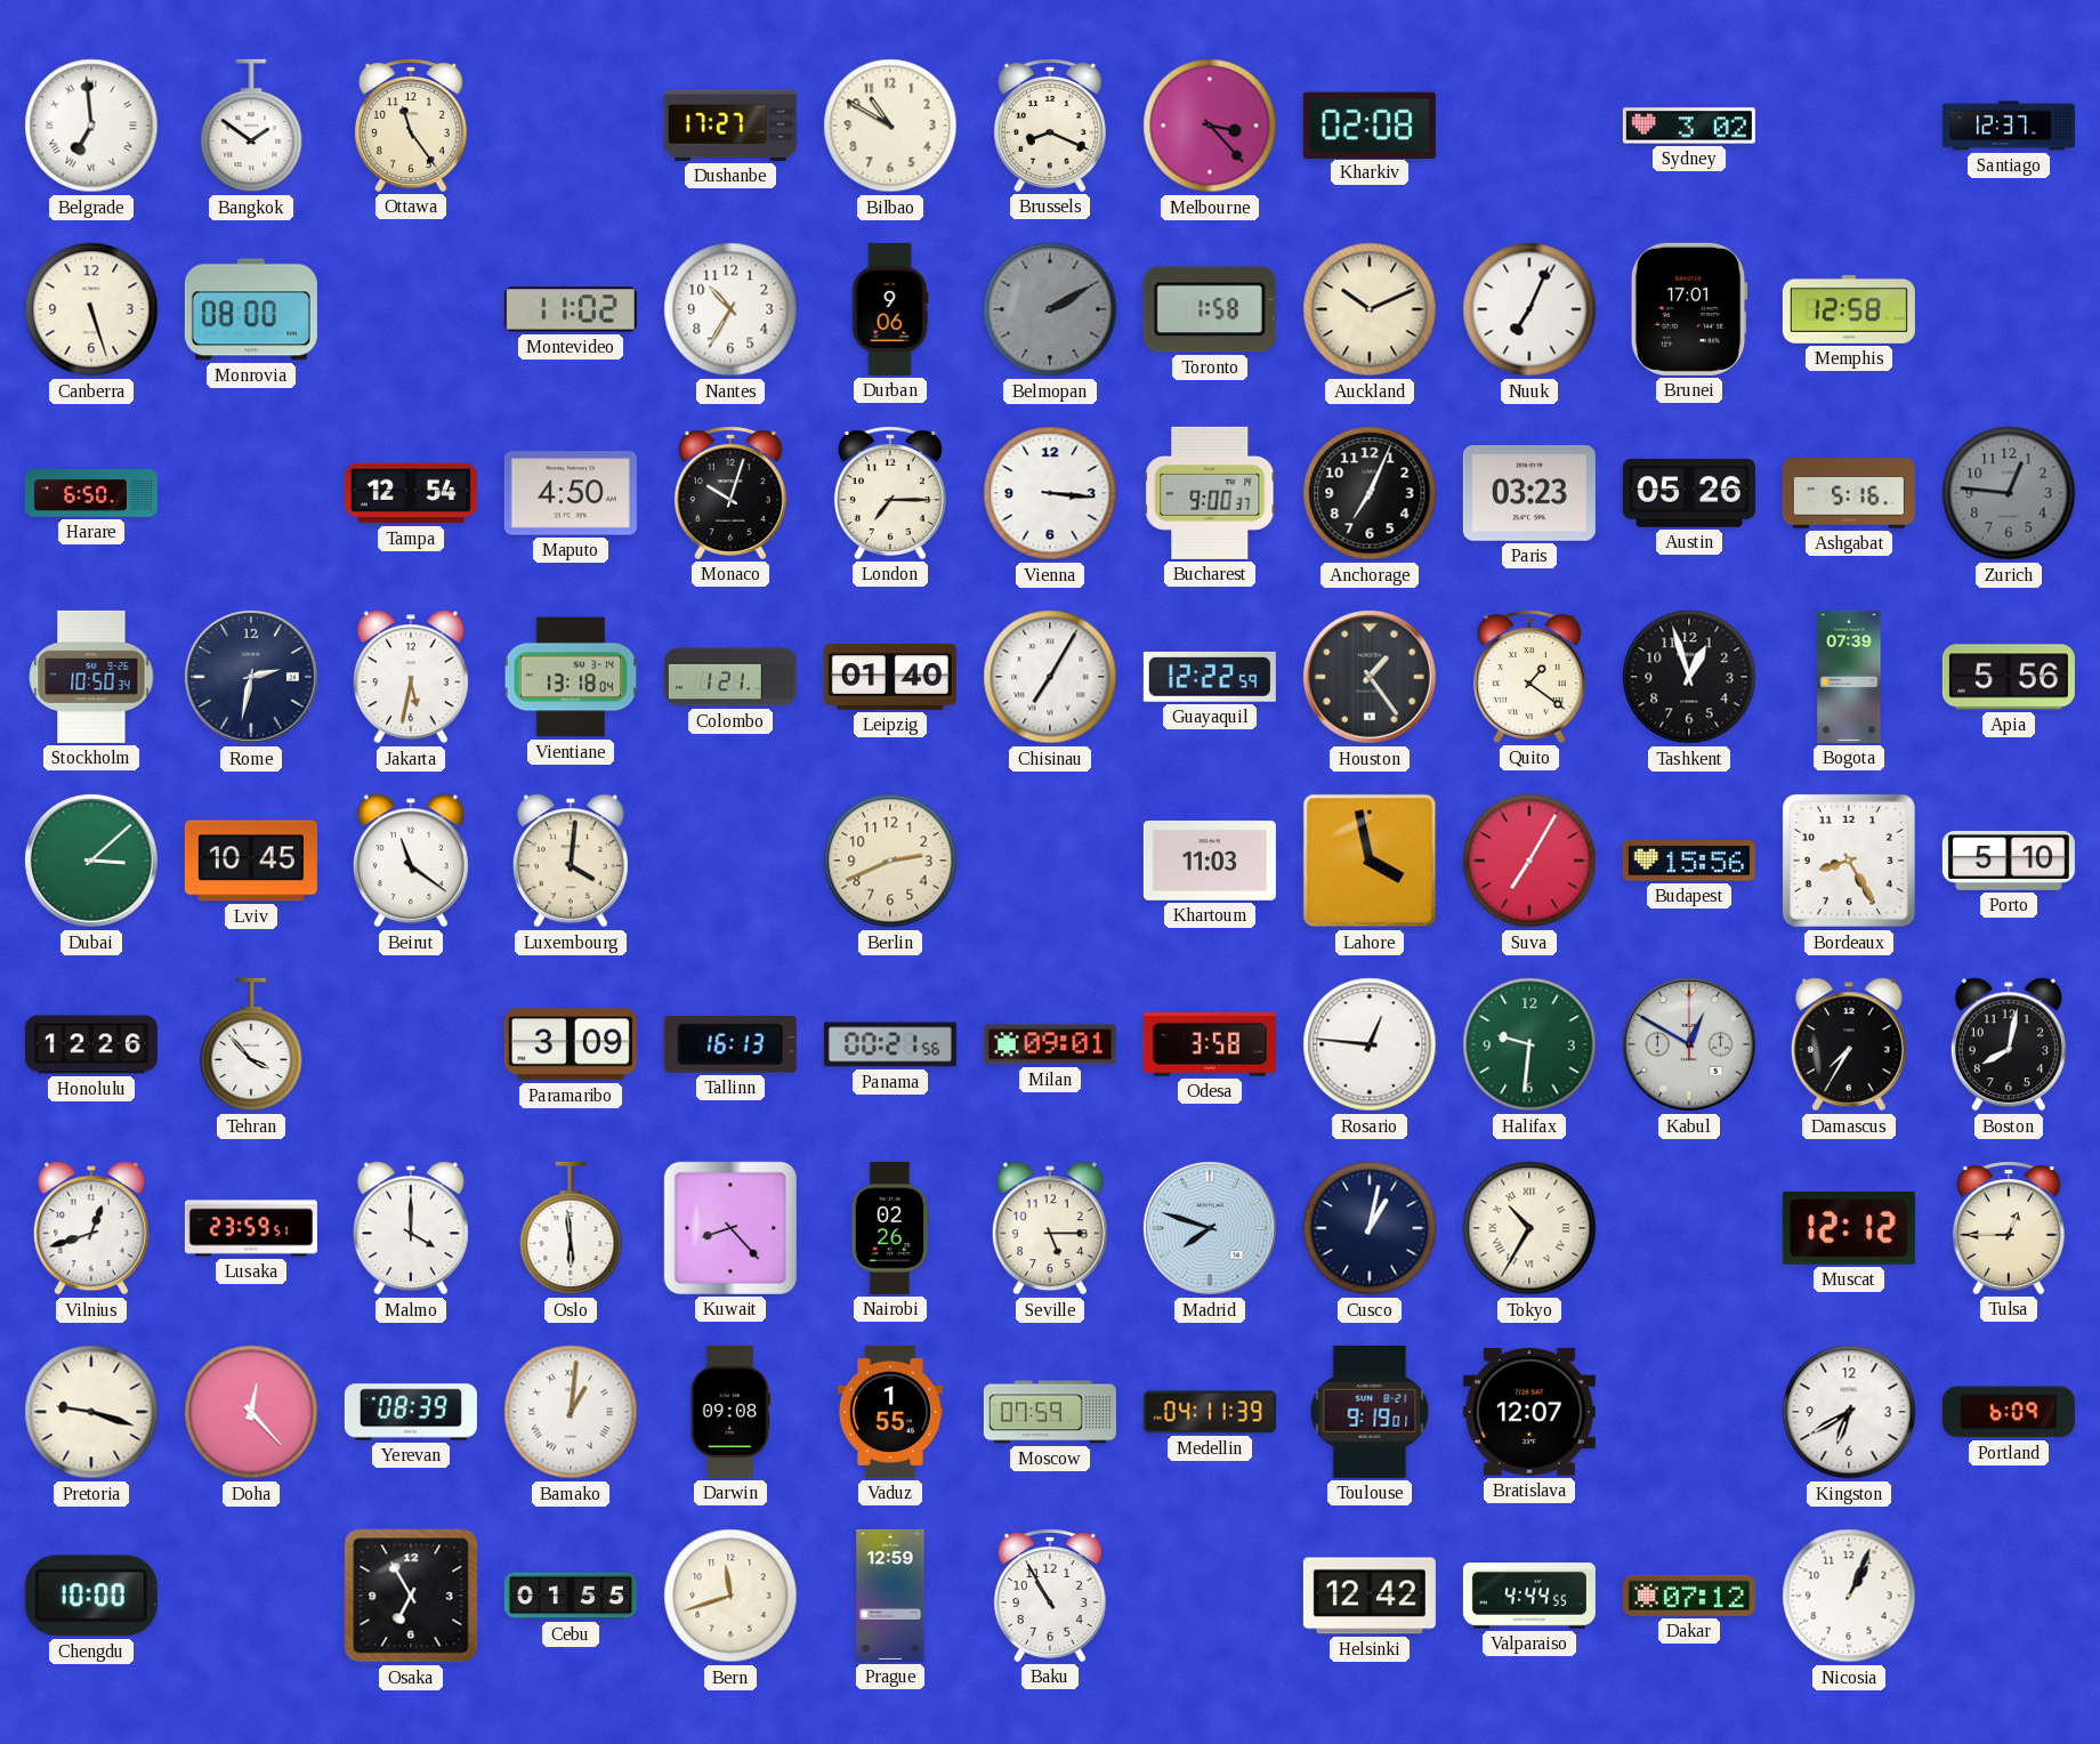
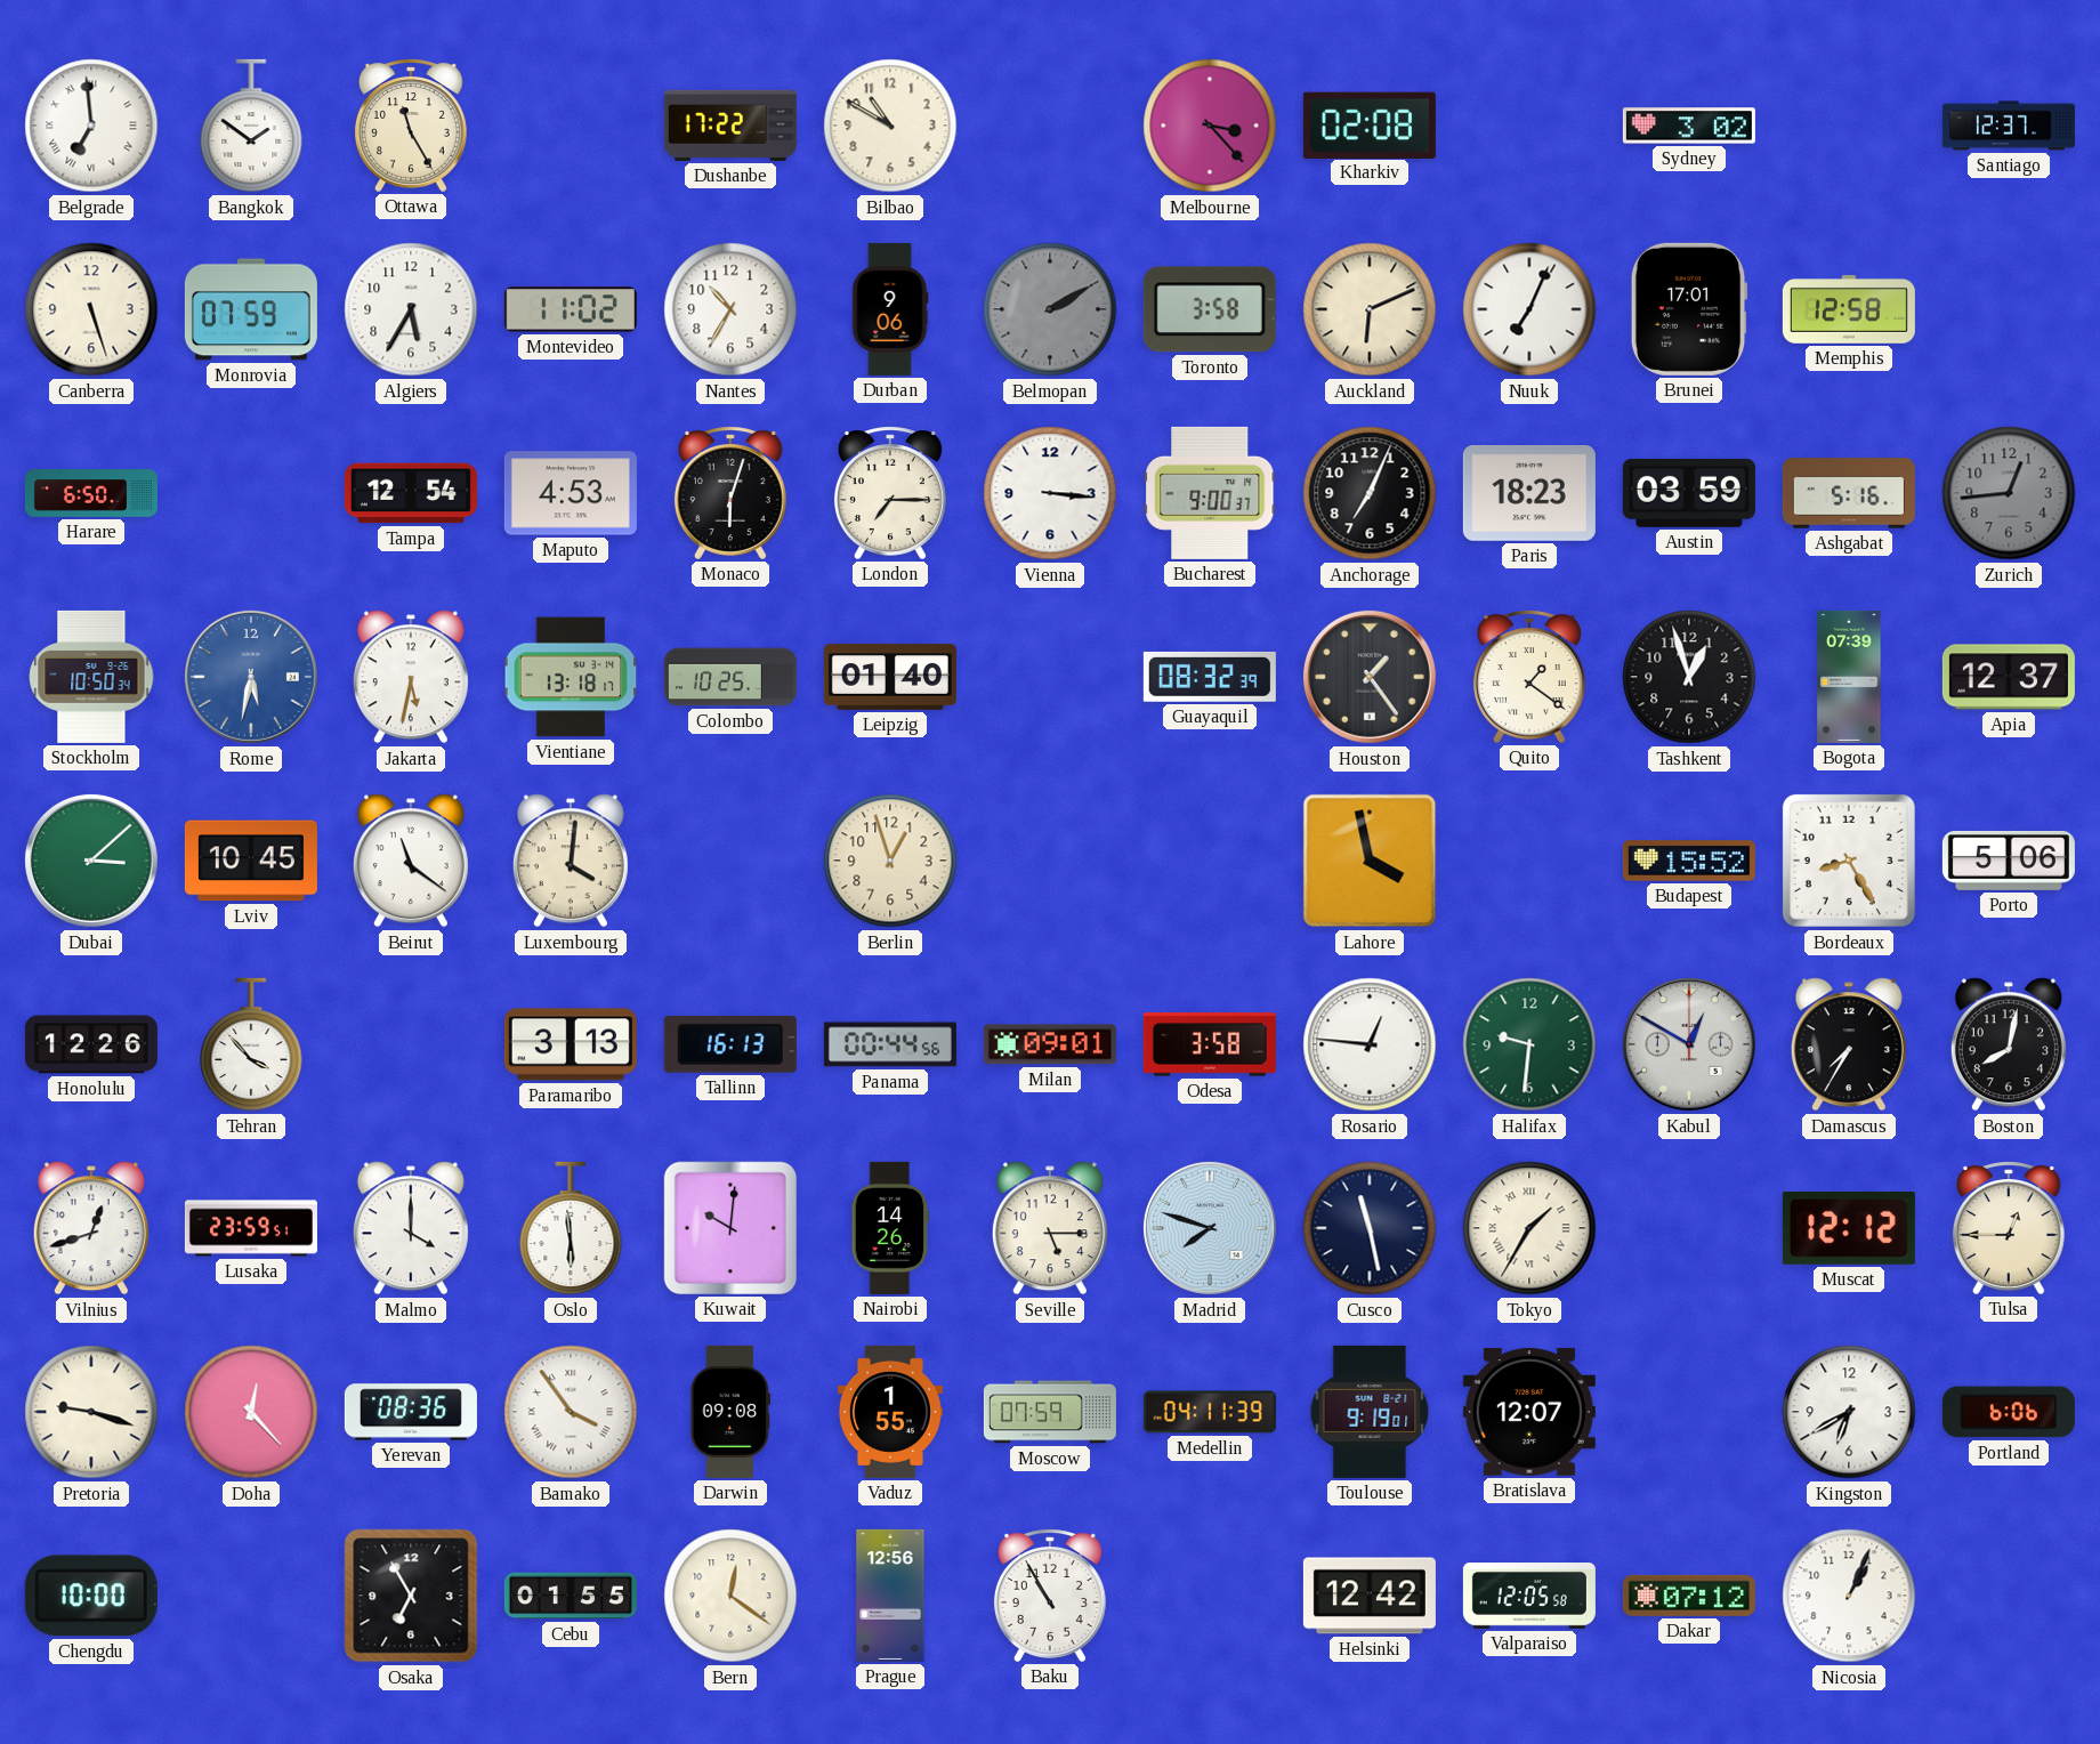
Ottawa: 11:24 -> 11:25 (411, 126)
Dushanbe: 17:27 -> 17:22 (730, 126)
Brussels: 8:19 -> none (1050, 126)
Monrovia: 08:00 -> 07:59 (251, 309)
Algiers: none -> 5:35 (411, 309)
Toronto: 1:58 -> 3:58 (1210, 309)
Auckland: 10:11 -> 6:11 (1370, 309)
Maputo: 4:50 -> 4:53 (571, 493)
Monaco: 10:03 -> 6:03 (730, 493)
Paris: 03:23 -> 18:23 (1529, 494)
Austin: 05:26 -> 03:59 (1689, 493)
Zurich: 12:46 -> 12:44 (2009, 493)
Rome: 2:32 -> 5:32 (251, 677)
Rome dial: navy -> blue (251, 677)
Vientiane: 13:18:04 -> 13:18:17 (571, 677)
Colombo: 1:21 -> 10:25 (730, 677)
Chisinau: 7:05 -> none (1050, 677)
Guayaquil: 12:22 -> 08:32 (1210, 677)
Apia: 5:56 -> 12:37 (2009, 677)
Berlin: 2:41 -> 12:57 (890, 861)
Khartoum: 11:03 -> none (1210, 861)
Suva: 7:05 -> none (1529, 861)
Budapest: 15:56 -> 15:52 (1689, 861)
Porto: 5:10 -> 5:06 (2009, 861)
Paramaribo: 3:09 -> 3:13 (571, 1044)
Panama: 00:21 -> 00:44 (890, 1044)
Kuwait: 8:23 -> 10:01 (730, 1228)
Nairobi: 02:26 -> 14:26 (890, 1228)
Cusco: 1:02 -> 11:28 (1370, 1228)
Tokyo: 10:35 -> 1:35 (1529, 1228)
Yerevan: 08:39 -> 08:36 (411, 1412)
Bamako: 1:01 -> 3:54 (571, 1412)
Portland: 6:09 -> 6:06 (2009, 1412)
Bern: 11:42 -> 12:21 (730, 1596)
Prague: 12:59 -> 12:56 (890, 1596)
Valparaiso: 4:44 -> 12:05 (1529, 1597)
